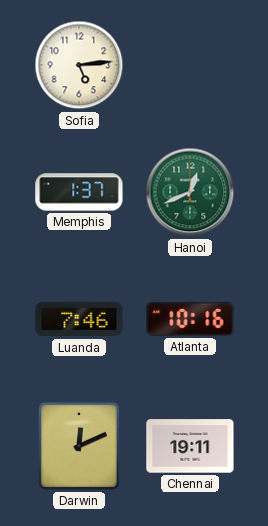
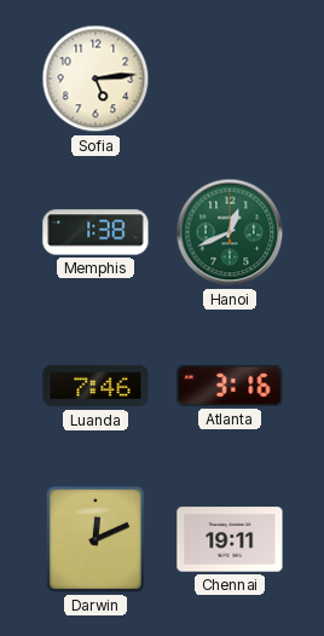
Memphis: 1:37 -> 1:38 (96, 232)
Atlanta: 10:16 -> 3:16 (230, 386)
